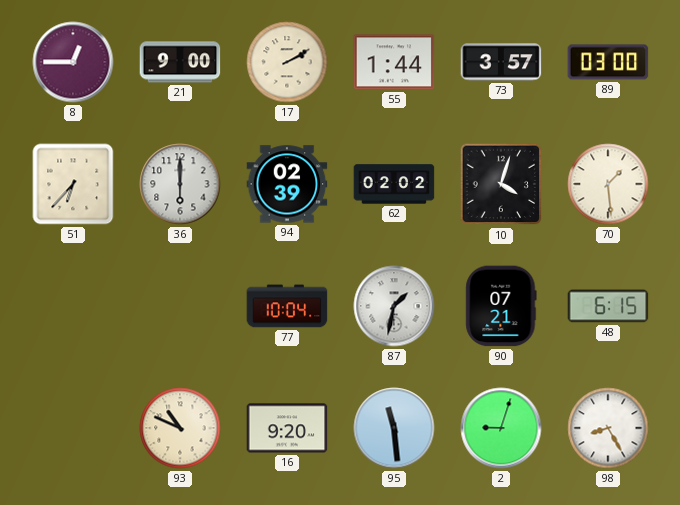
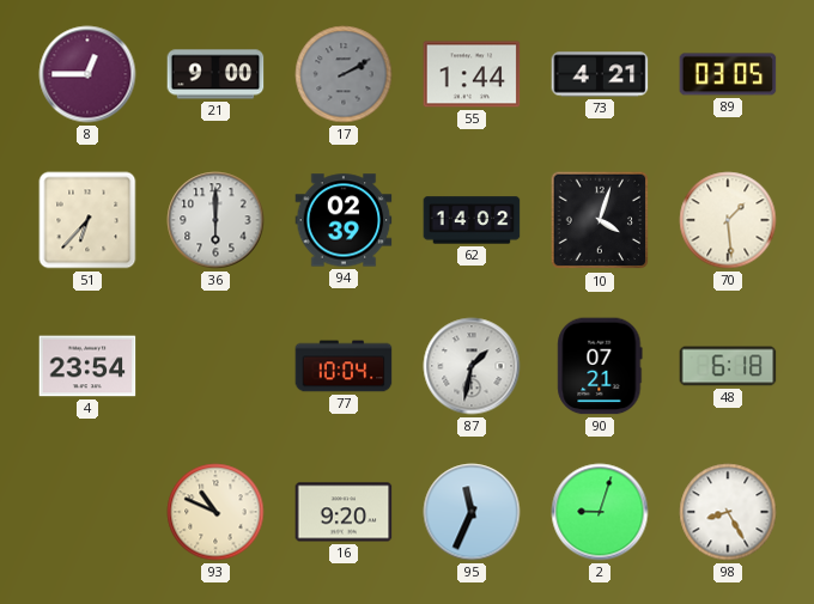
17 dial: cream -> grey (344, 74)
73: 3:57 -> 4:21 (600, 74)
89: 03:00 -> 03:05 (728, 74)
62: 02:02 -> 14:02 (472, 220)
4: none -> 23:54 (87, 366)
48: 6:15 -> 6:18 (728, 366)
95: 11:29 -> 11:34 (472, 512)
